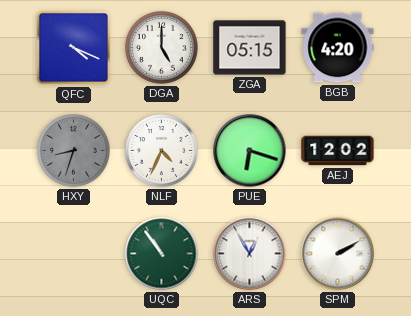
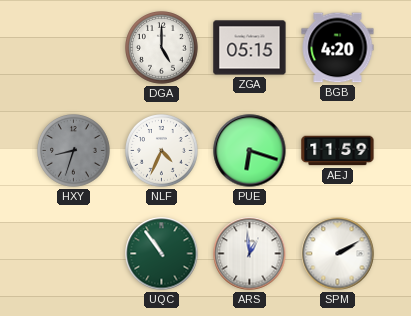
QFC: 4:19 -> none (74, 48)
AEJ: 12:02 -> 11:59 (338, 151)
ARS: 12:55 -> 12:59 (250, 254)
